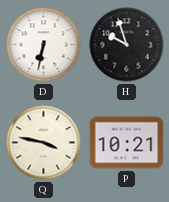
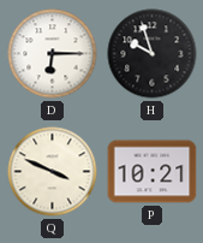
D: 6:32 -> 6:15 (53, 54)
Q: 3:47 -> 3:49 (53, 172)
